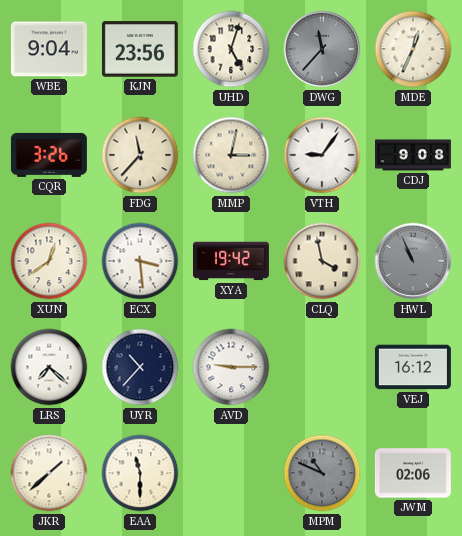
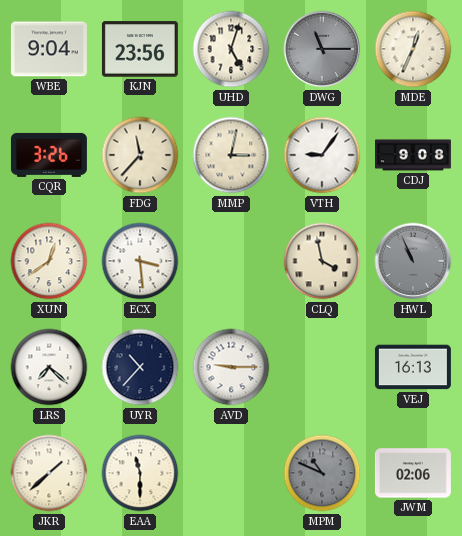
DWG: 11:37 -> 11:15 (322, 49)
XYA: 19:42 -> none (231, 261)
VEJ: 16:12 -> 16:13 (413, 367)
